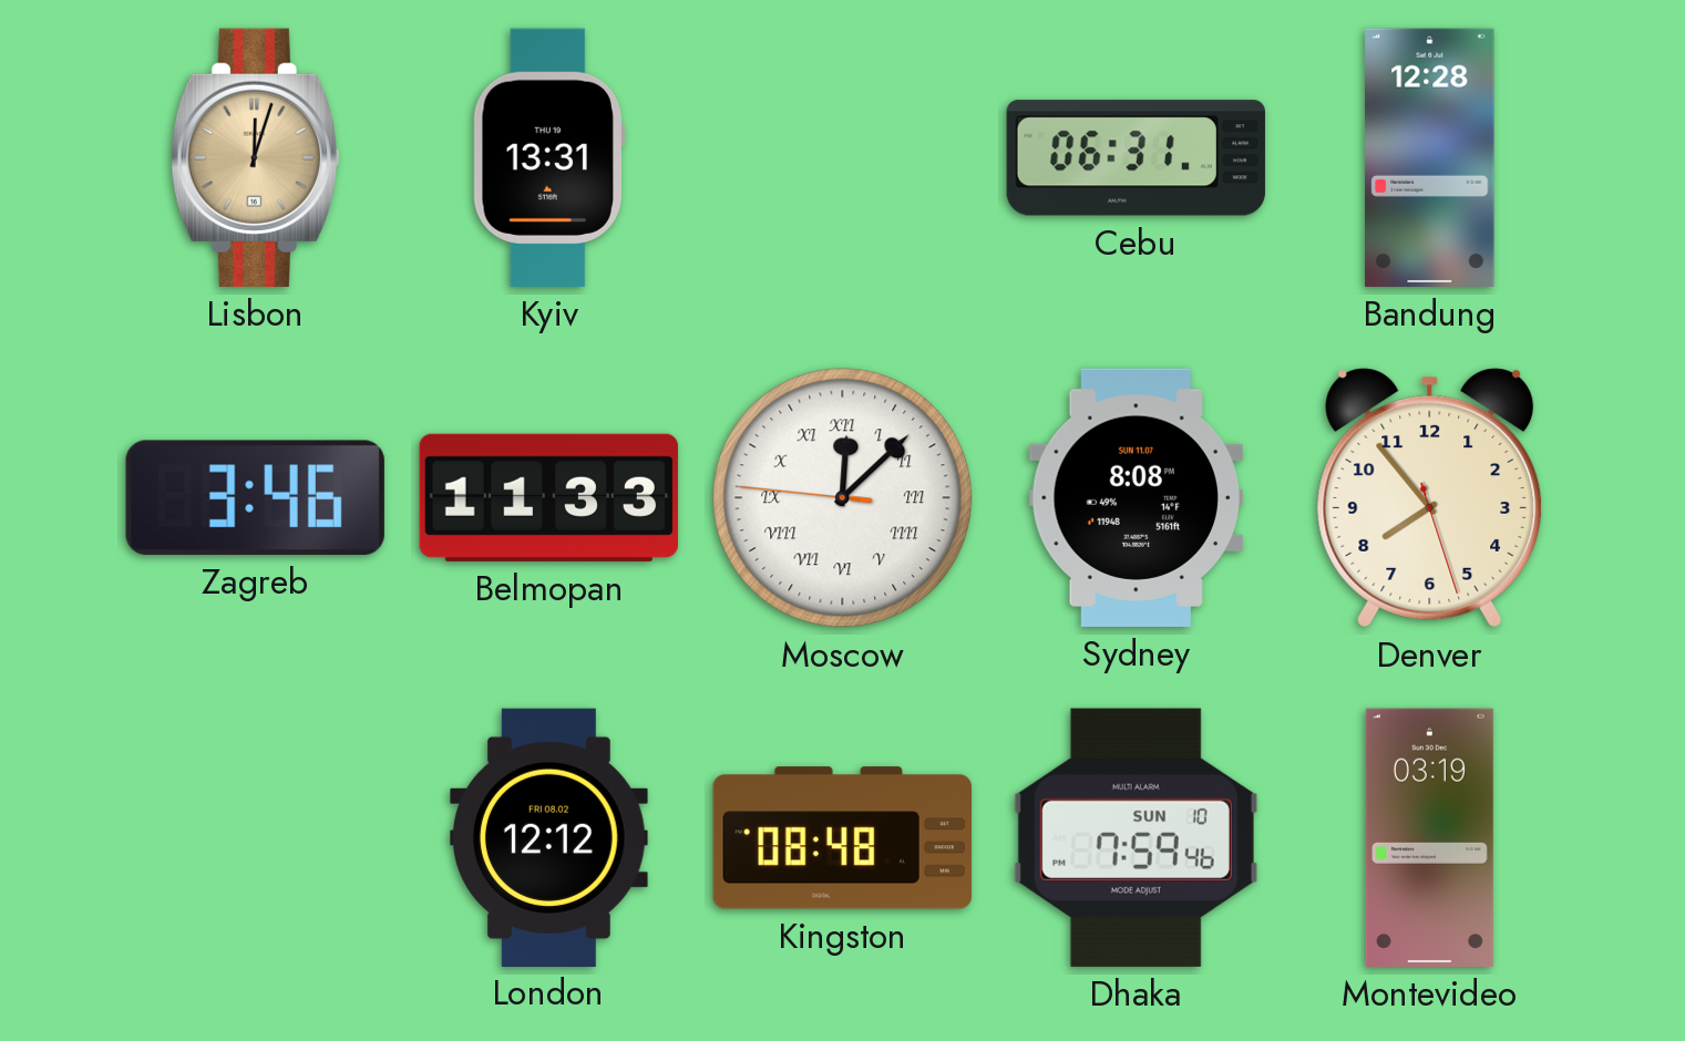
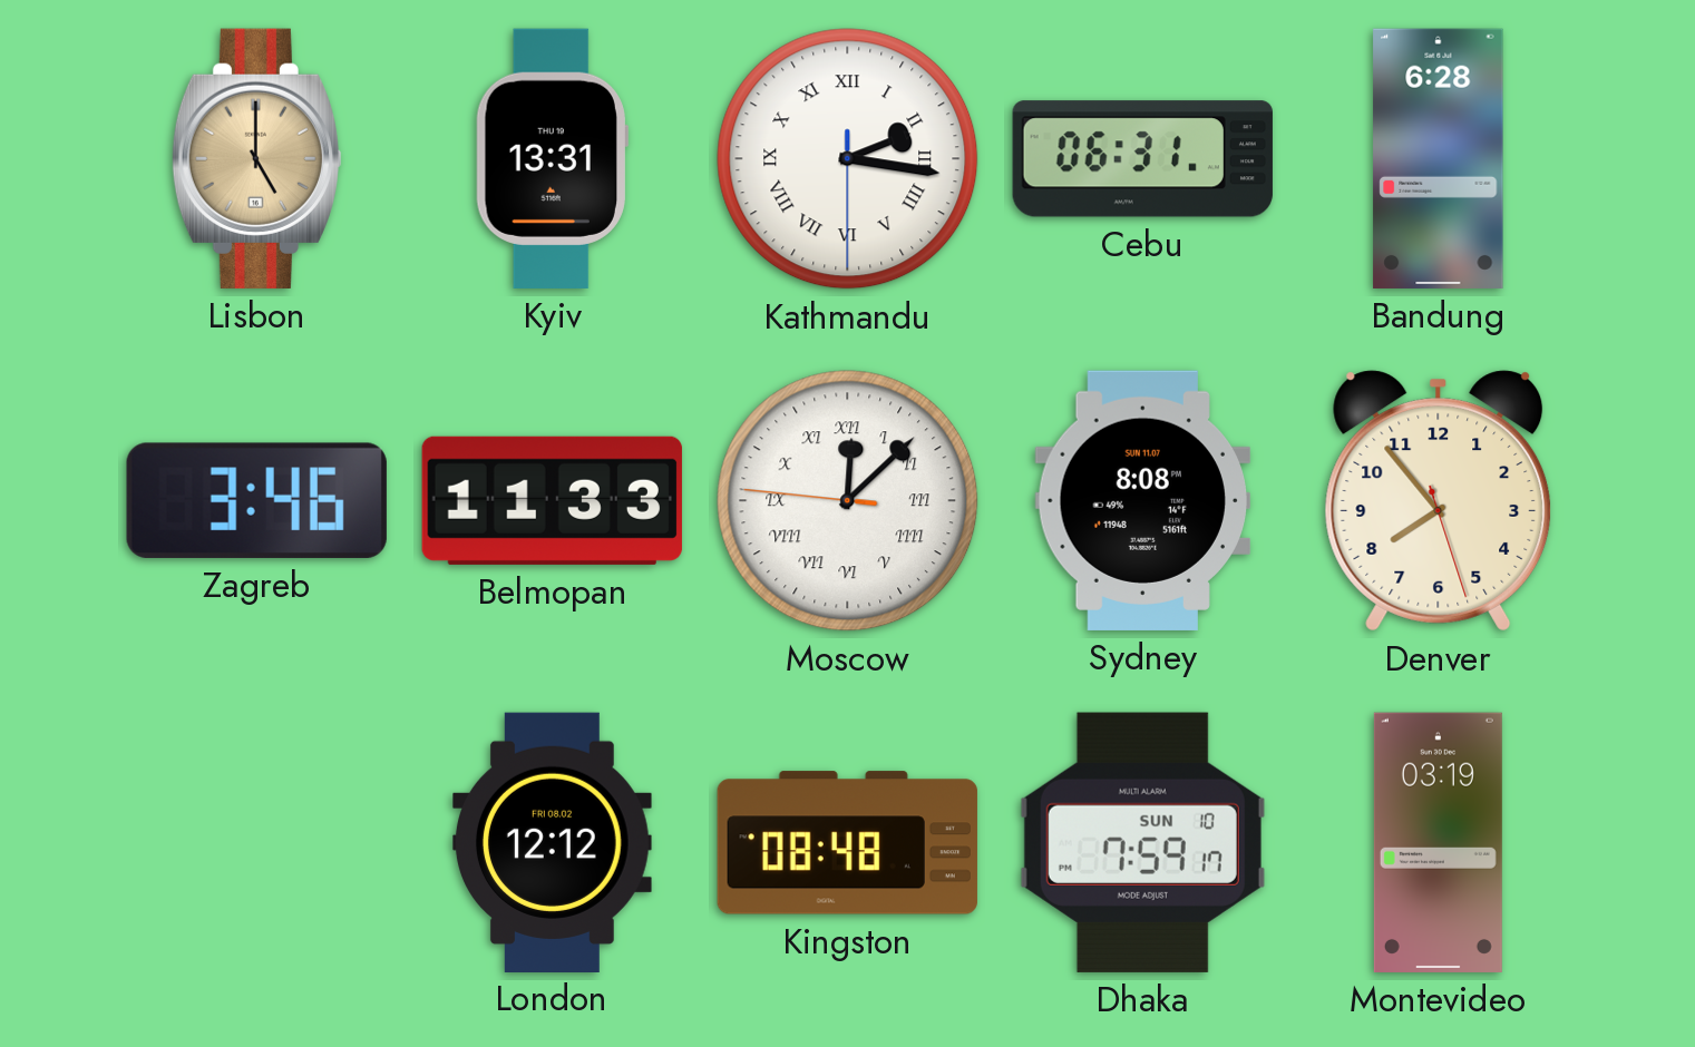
Lisbon: 12:03 -> 5:00 (256, 158)
Kathmandu: none -> 2:16 (848, 159)
Bandung: 12:28 -> 6:28 (1439, 158)
Dhaka: 7:59:46 -> 7:59:17 (1142, 842)
